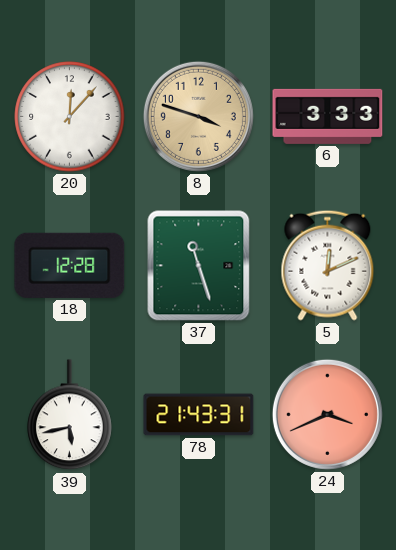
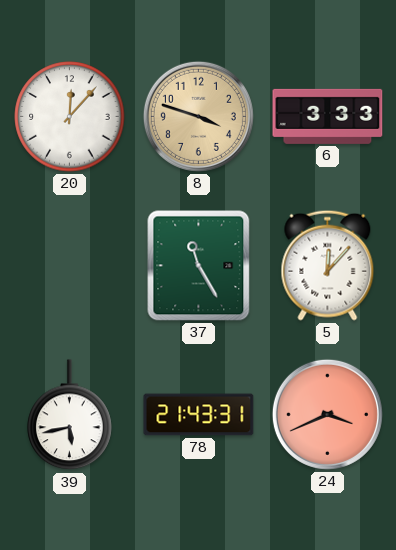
18: 12:28 -> none (70, 265)
37: 11:27 -> 11:25 (199, 266)
5: 12:11 -> 12:07 (328, 265)
